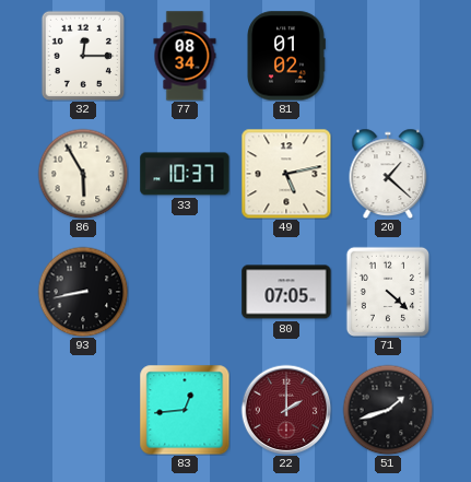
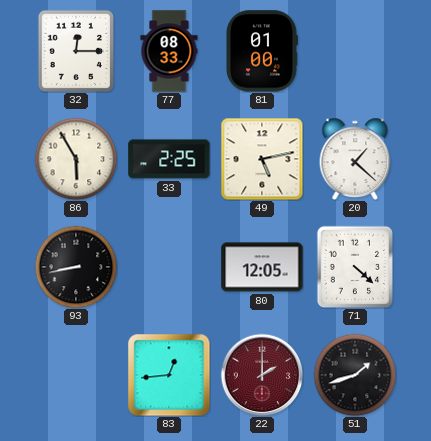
77: 08:34 -> 08:33 (169, 51)
81: 01:02 -> 01:00 (262, 51)
33: 10:37 -> 2:25 (169, 159)
80: 07:05 -> 12:05 (262, 267)
